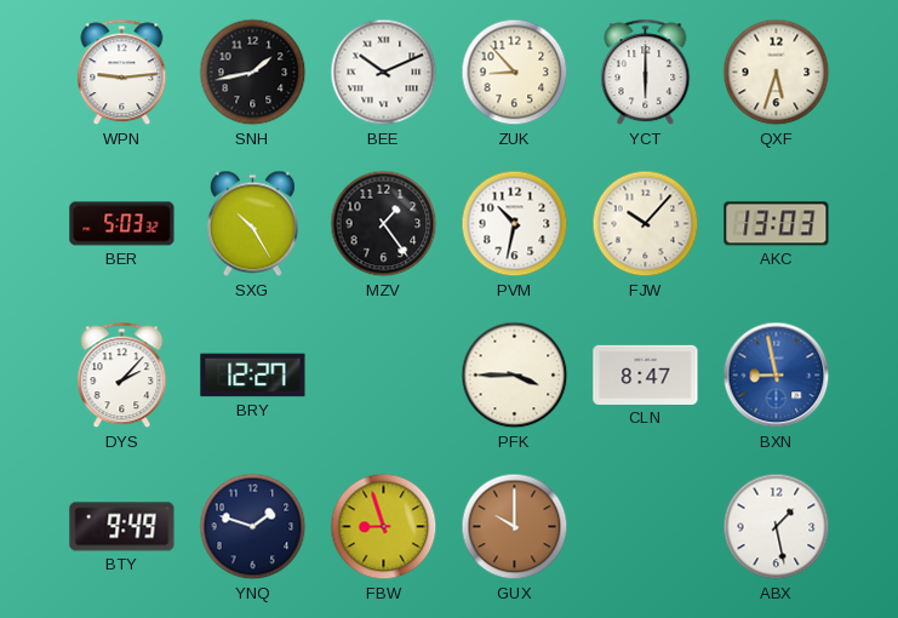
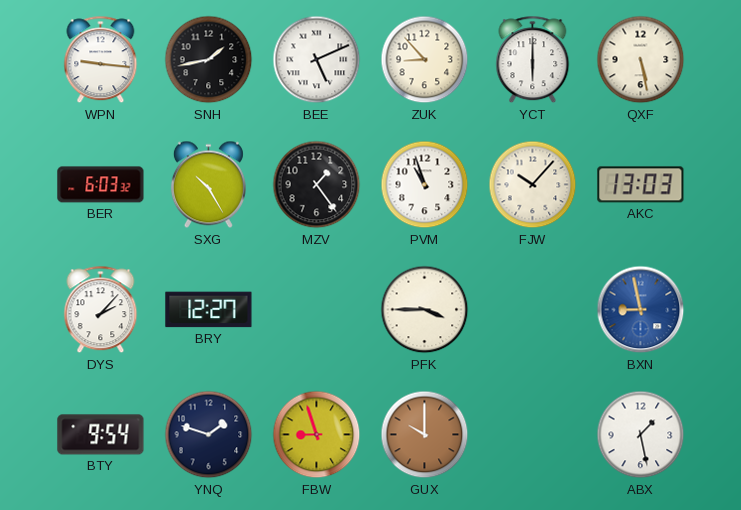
WPN: 9:14 -> 9:16 (101, 60)
BEE: 10:11 -> 5:11 (317, 60)
QXF: 5:33 -> 5:28 (641, 60)
BER: 5:03 -> 6:03 (101, 185)
PVM: 10:32 -> 10:57 (425, 185)
CLN: 8:47 -> none (646, 374)
BTY: 9:49 -> 9:54 (101, 435)
